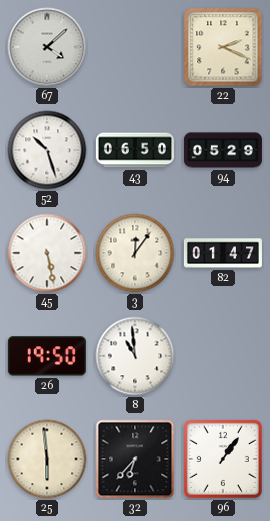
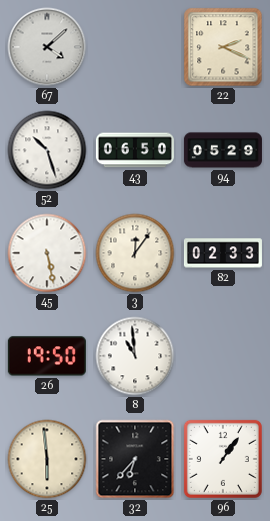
82: 01:47 -> 02:33 (223, 253)
